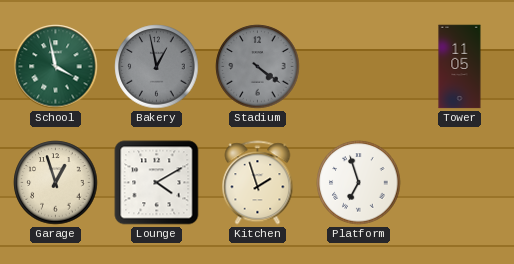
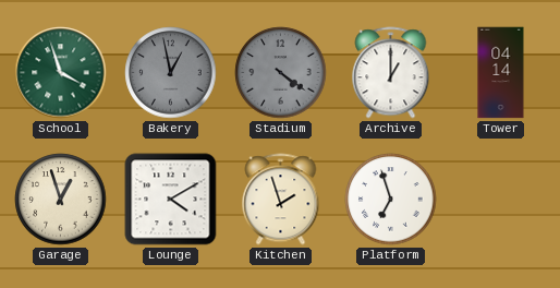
School: 3:58 -> 3:57 (61, 73)
Archive: none -> 1:00 (391, 73)
Tower: 11:05 -> 04:14 (501, 73)
